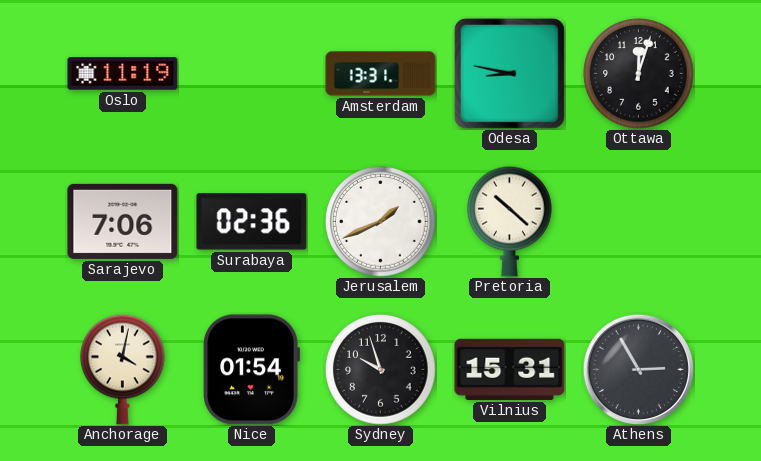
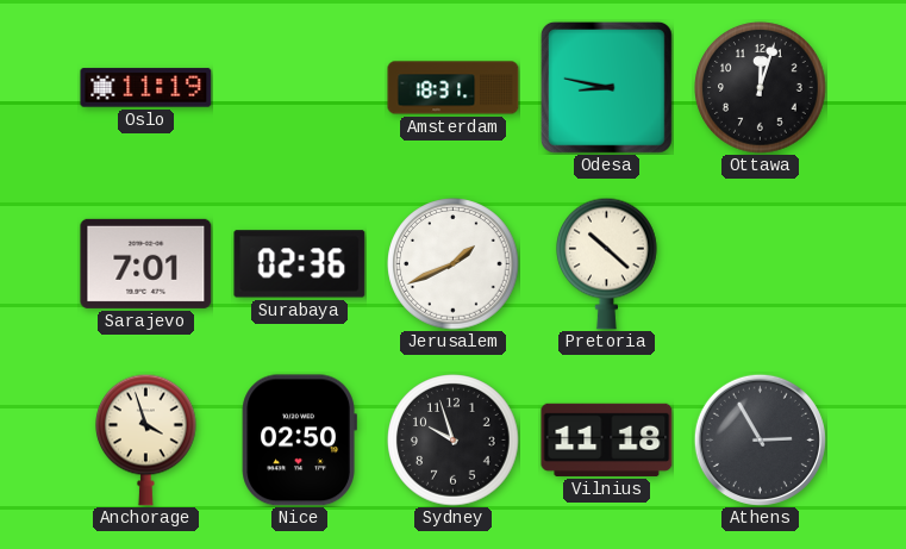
Amsterdam: 13:31 -> 18:31 (454, 88)
Sarajevo: 7:06 -> 7:01 (146, 263)
Anchorage: 4:02 -> 3:57 (146, 439)
Nice: 01:54 -> 02:50 (299, 441)
Vilnius: 15:31 -> 11:18 (607, 439)
